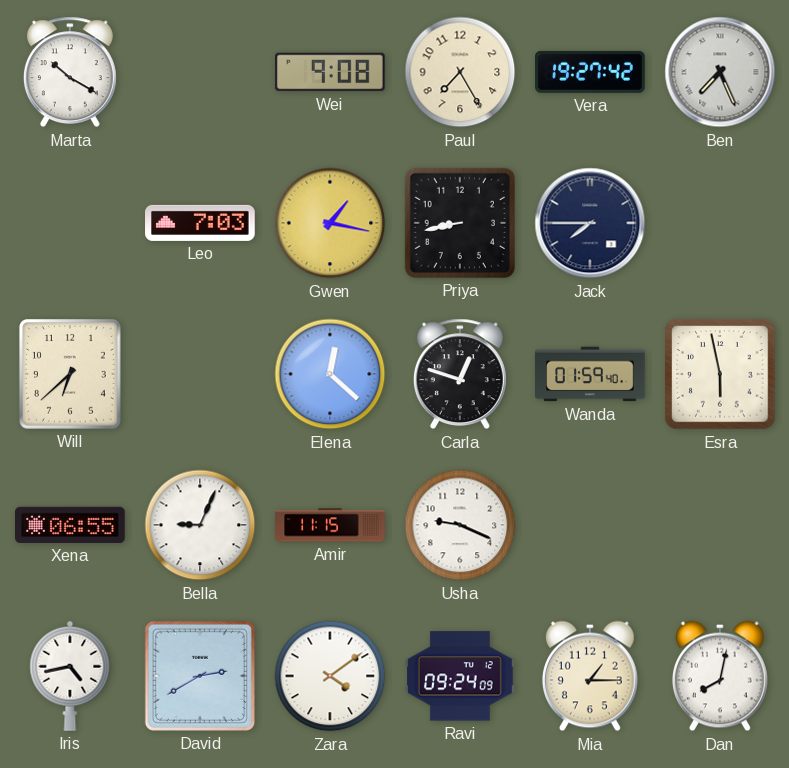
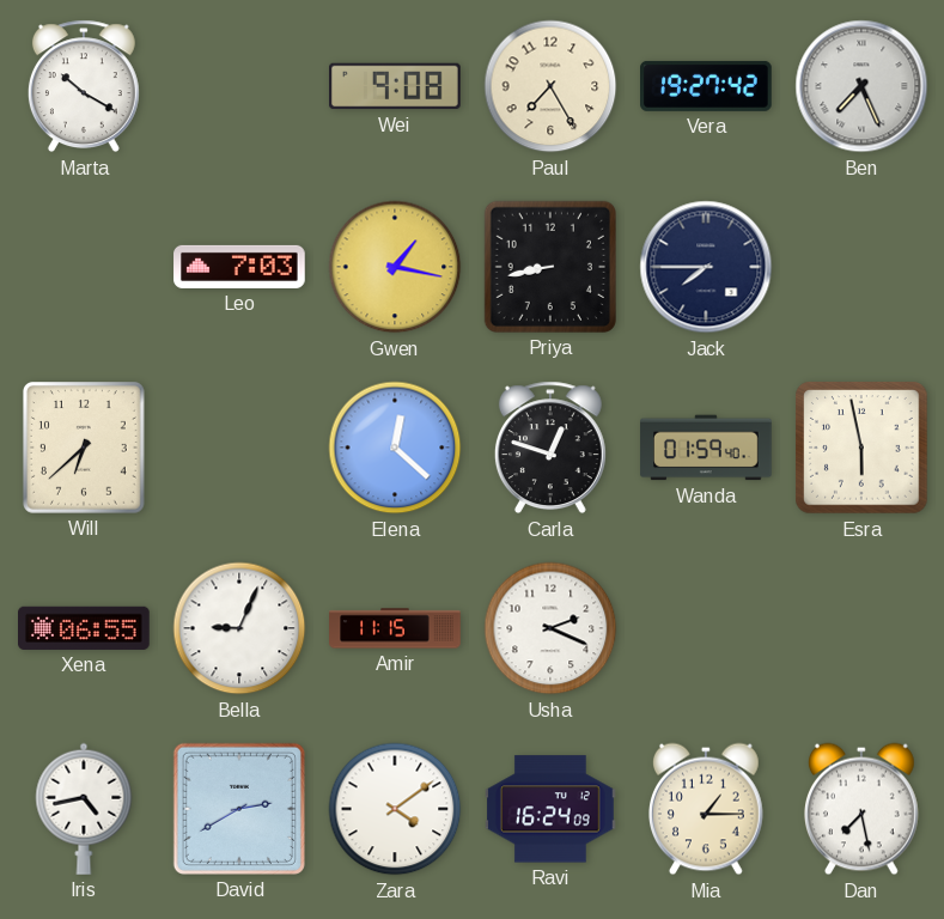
Usha: 9:19 -> 2:19 (550, 628)
Ravi: 09:24 -> 16:24 (552, 809)
Dan: 8:02 -> 7:28 (861, 809)
